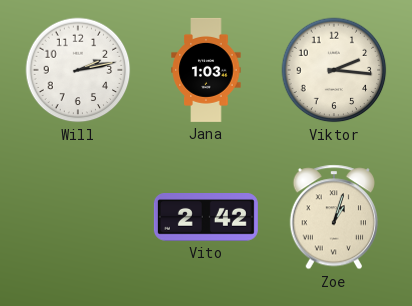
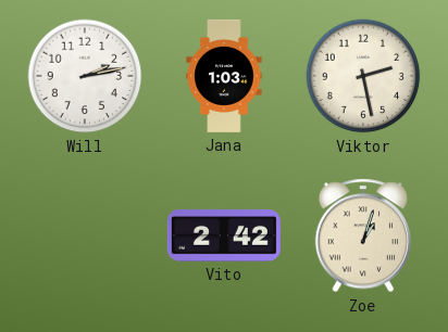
Viktor: 2:16 -> 2:28 (363, 76)
